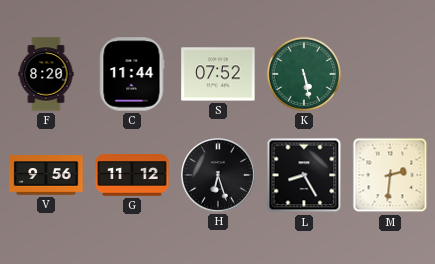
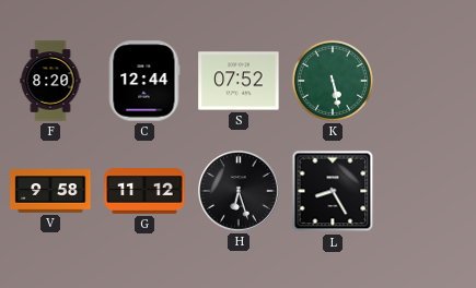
C: 11:44 -> 12:44 (144, 81)
V: 9:56 -> 9:58 (50, 191)
M: 2:31 -> none (390, 175)
